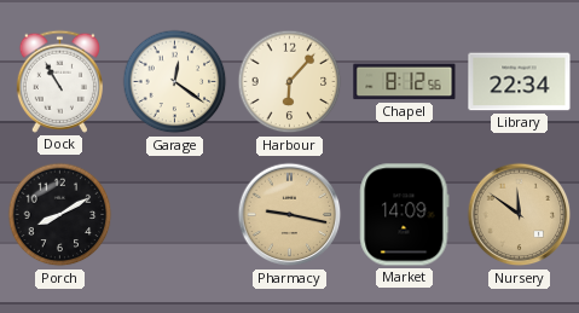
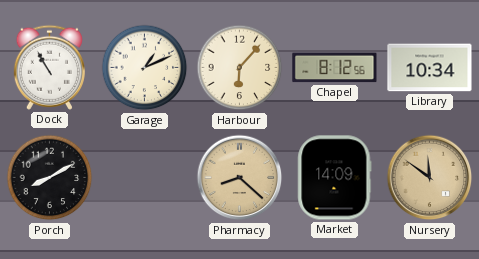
Garage: 12:21 -> 1:11 (145, 68)
Library: 22:34 -> 10:34 (430, 68)
Pharmacy: 9:17 -> 8:22 (240, 178)
